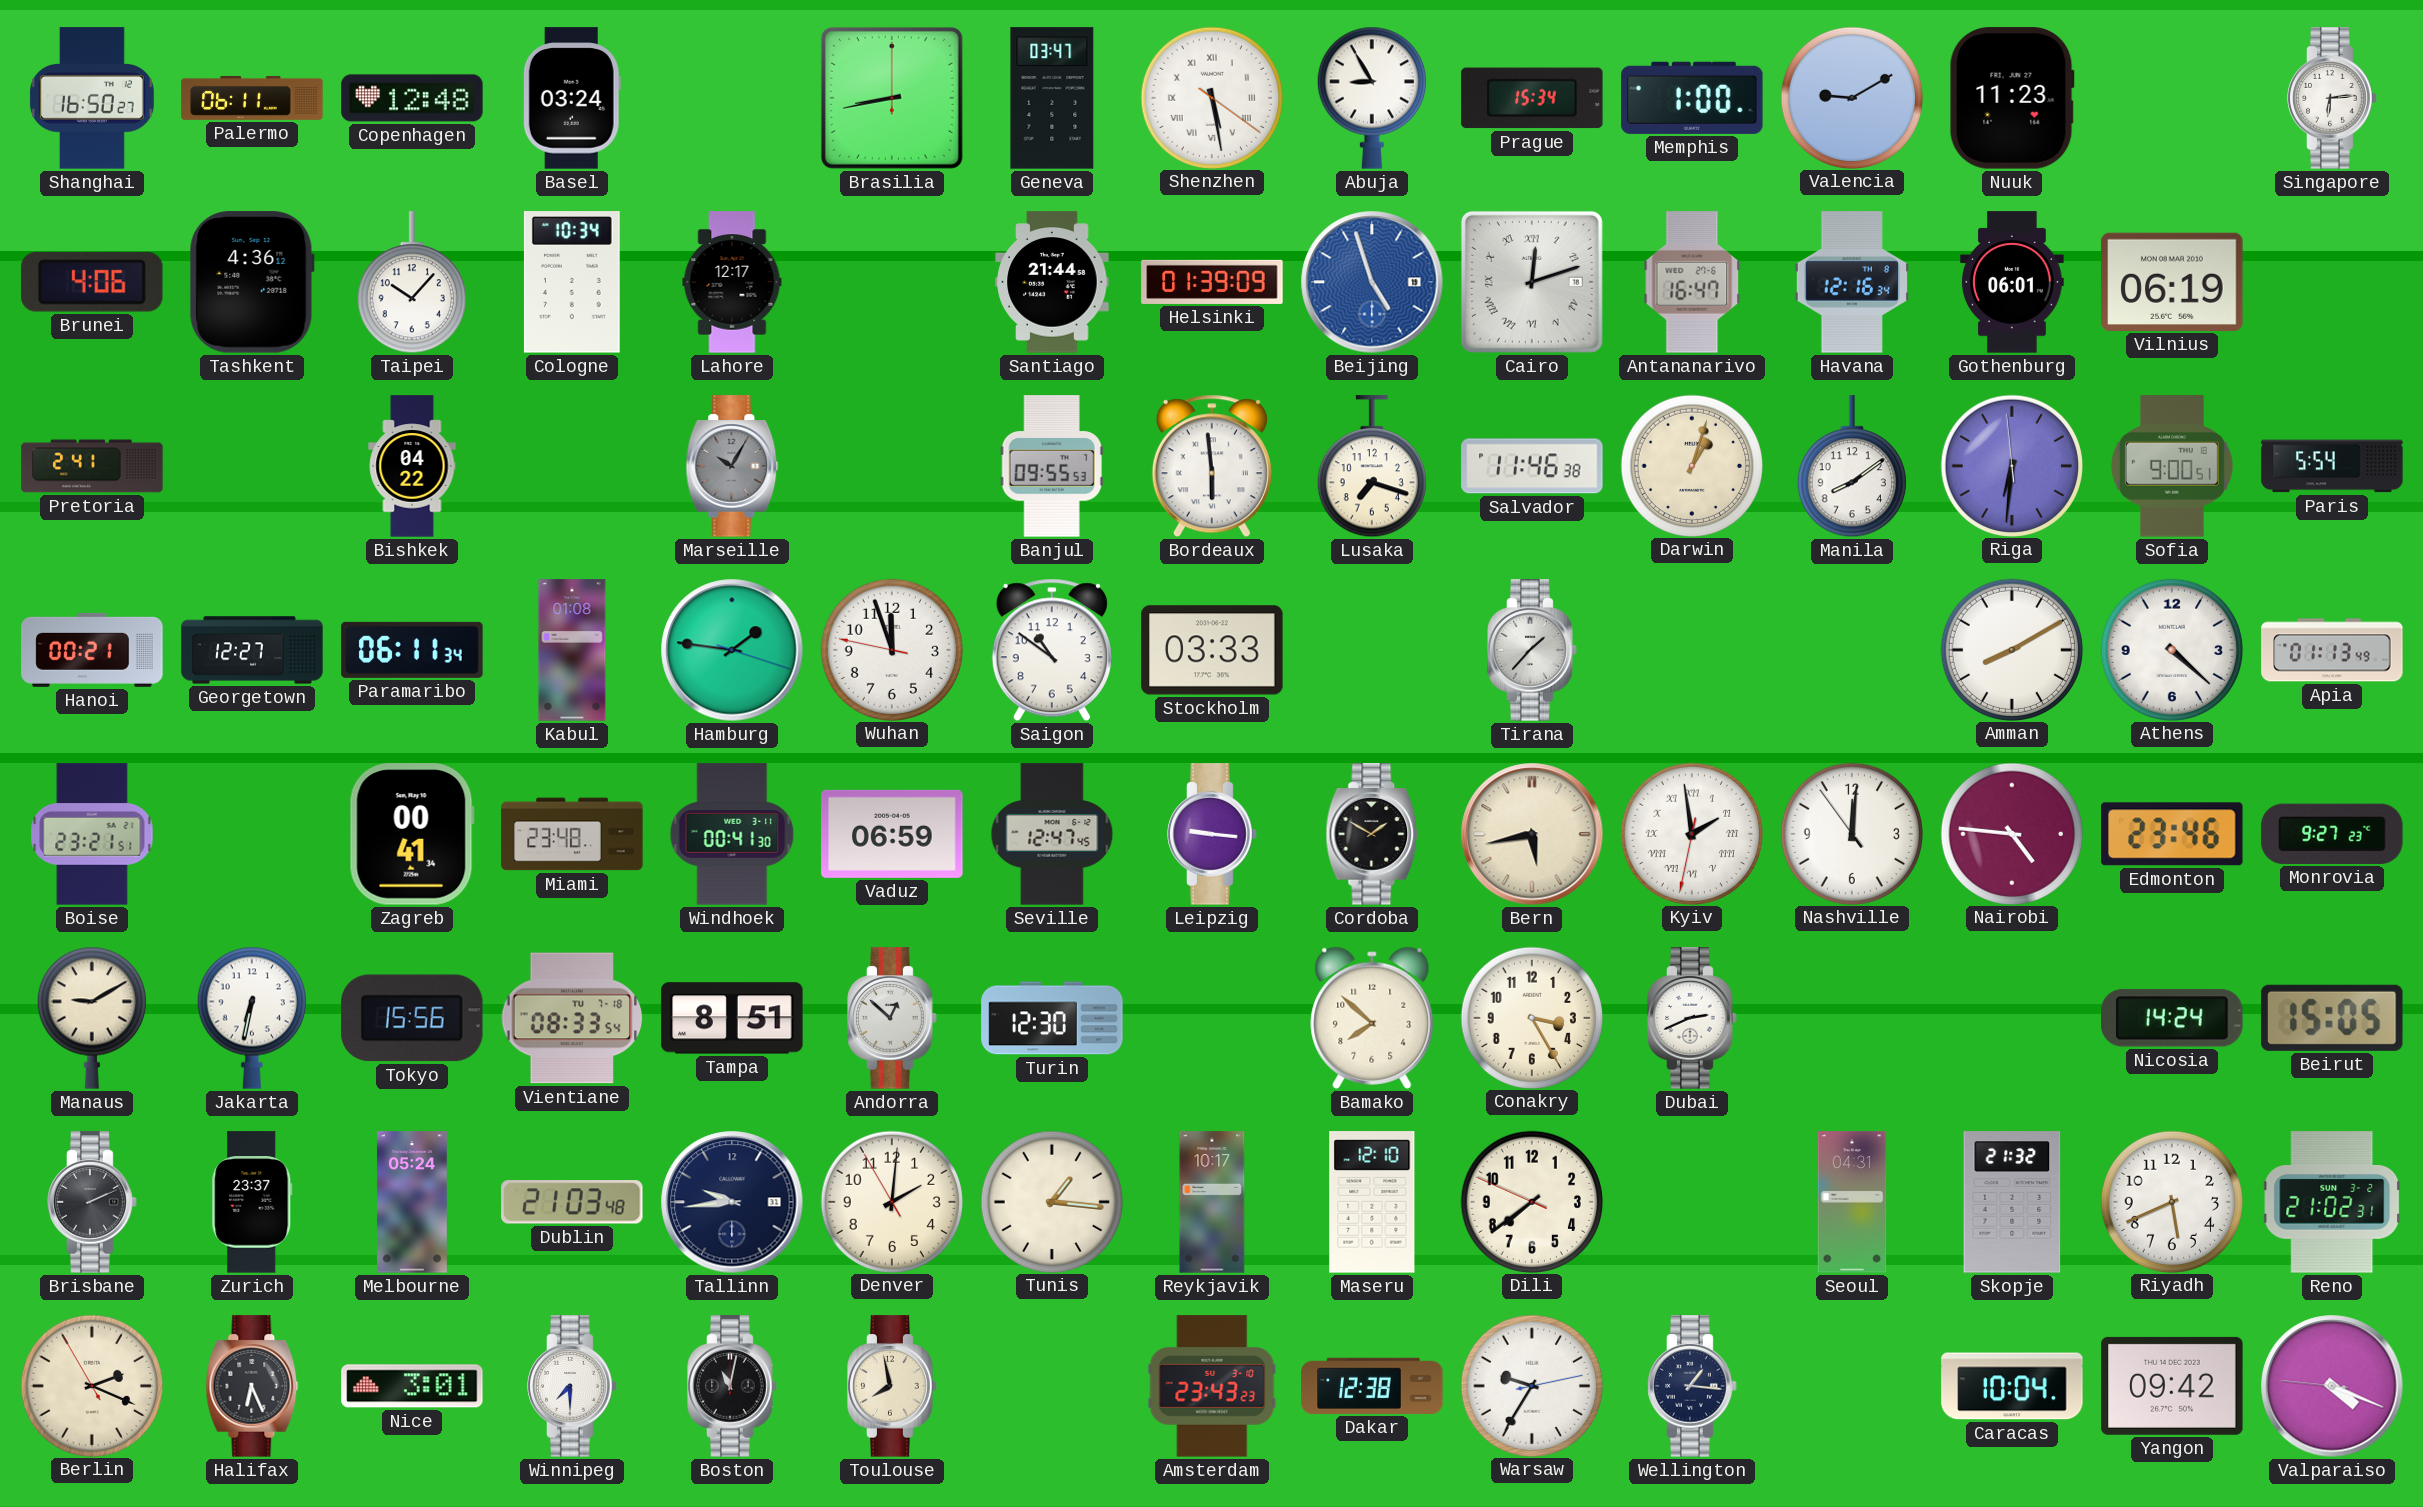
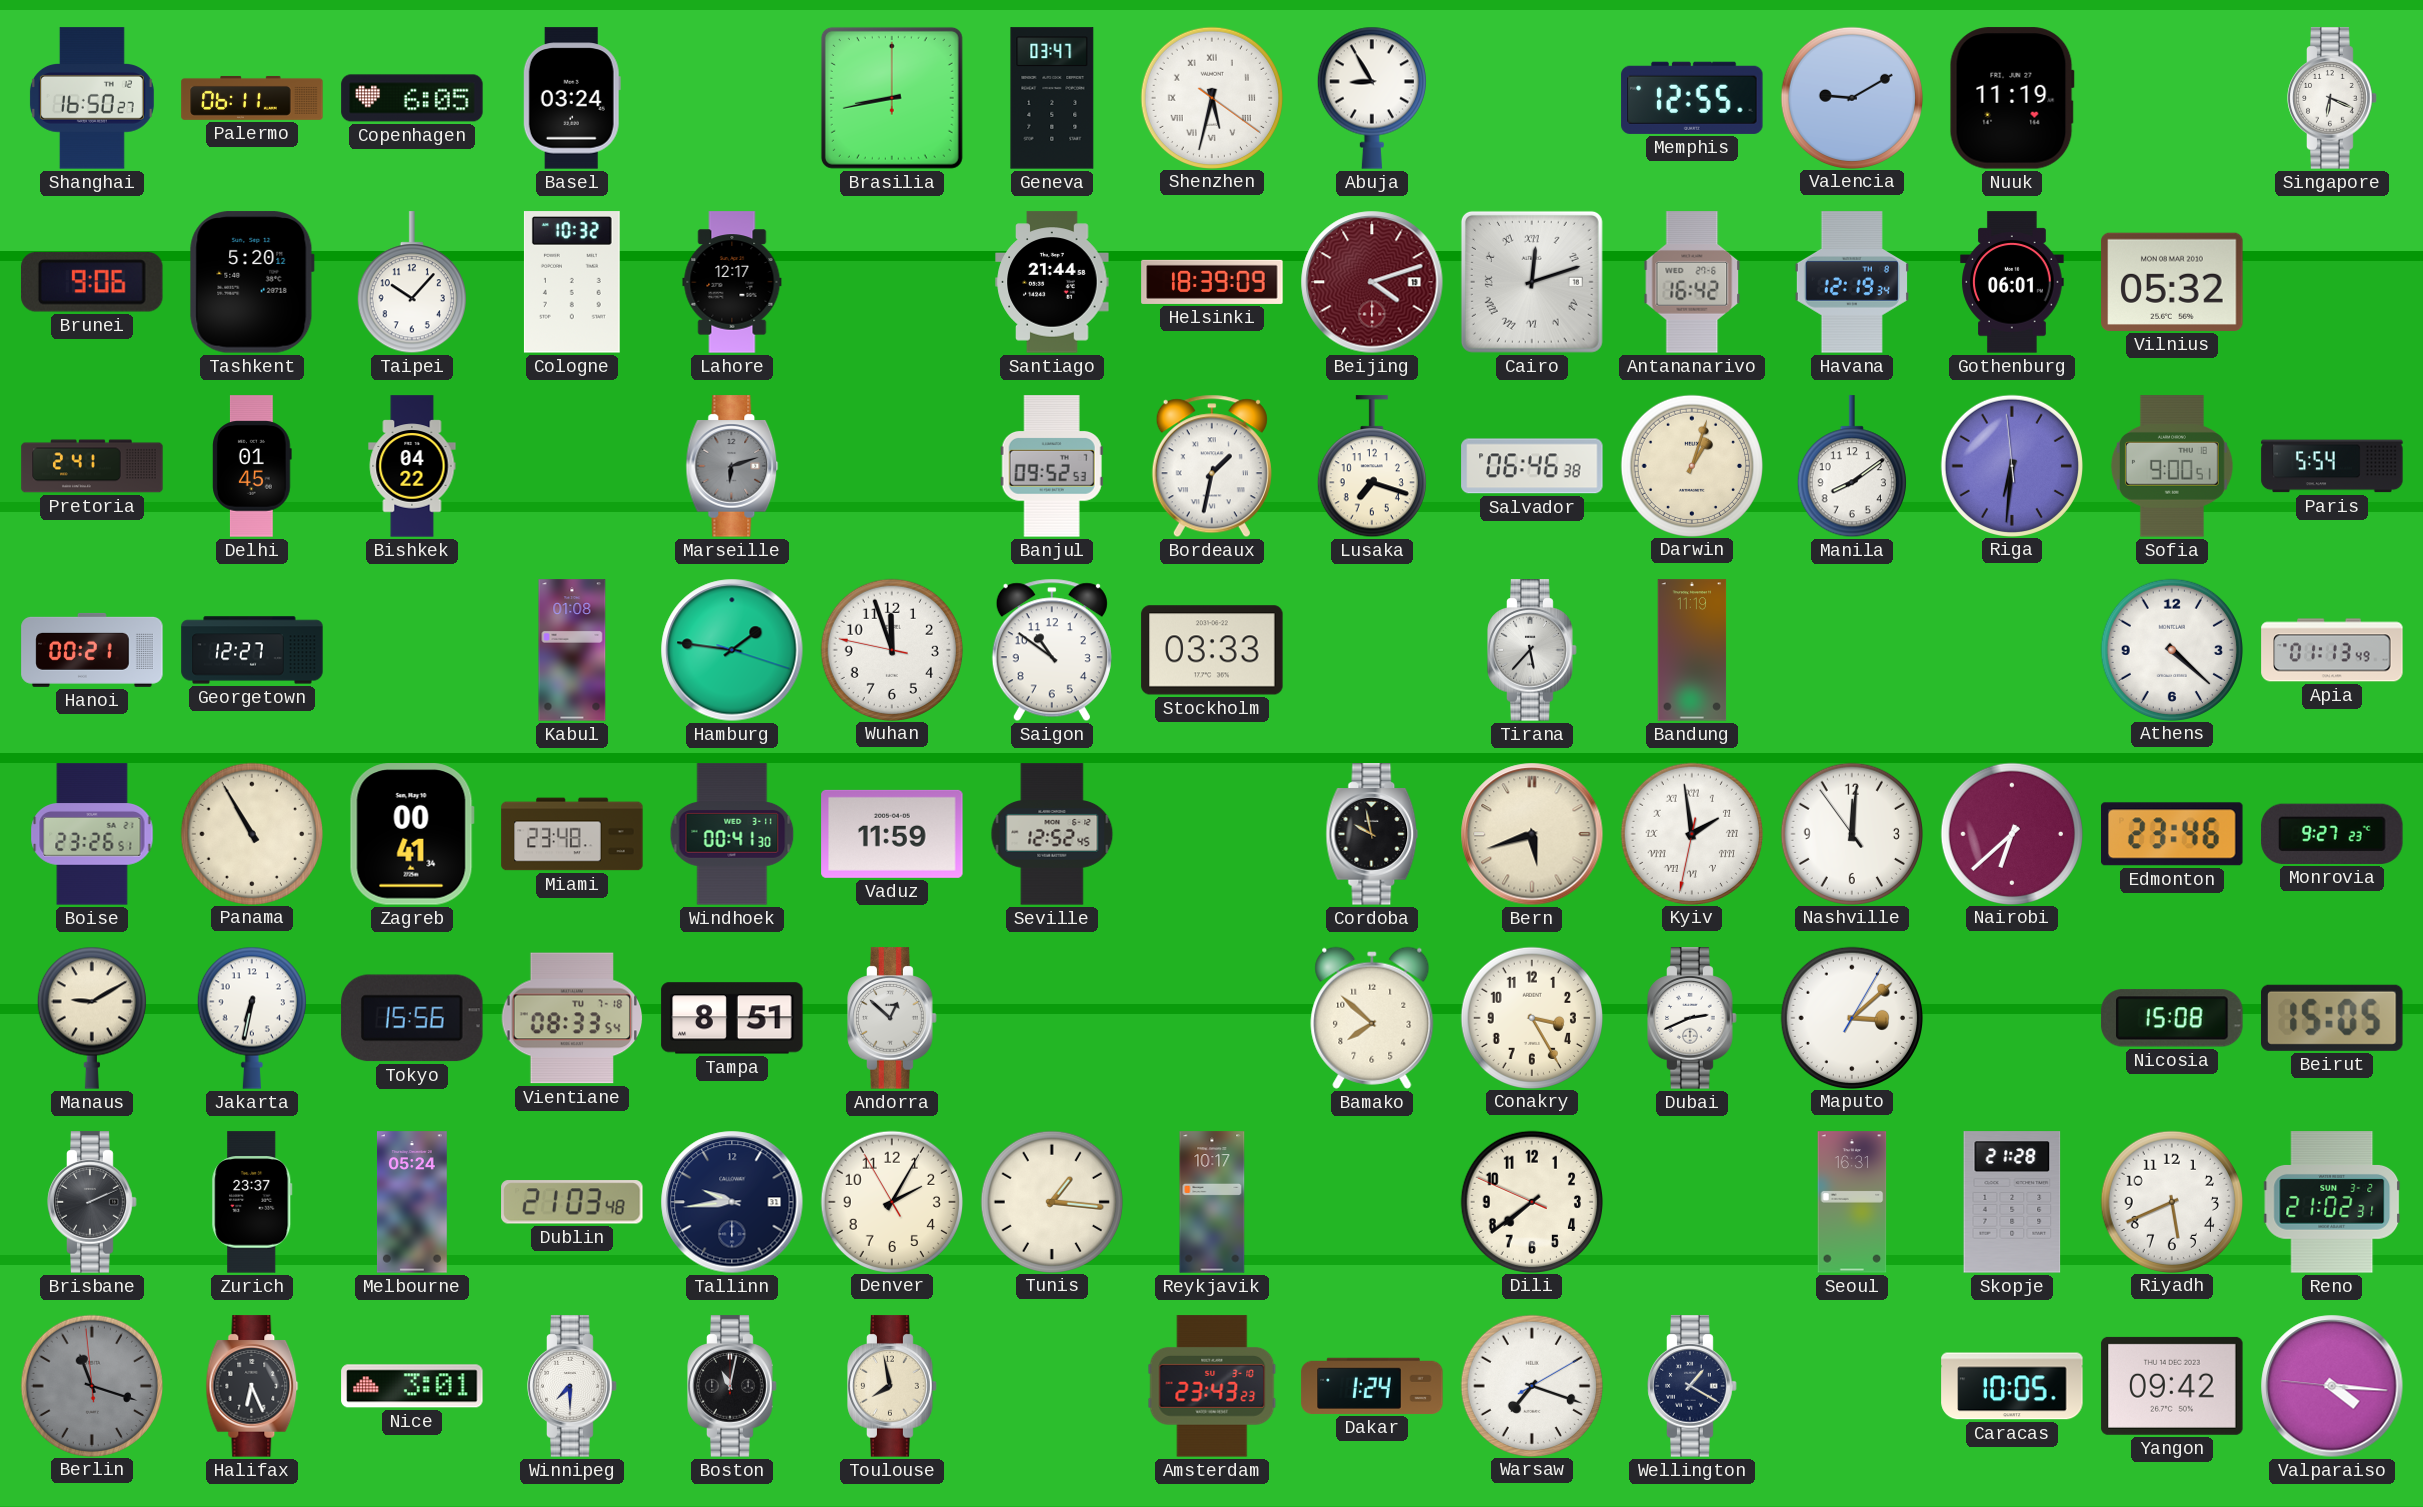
Copenhagen: 12:48 -> 6:05 (412, 98)
Shenzhen: 5:28 -> 5:32 (1211, 97)
Prague: 15:34 -> none (1532, 98)
Memphis: 1:00 -> 12:55 (1692, 98)
Nuuk: 11:23 -> 11:19 (2012, 98)
Singapore: 6:14 -> 6:19 (2332, 98)
Brunei: 4:06 -> 9:06 (93, 283)
Tashkent: 4:36 -> 5:20 (252, 282)
Cologne: 10:34 -> 10:32 (572, 282)
Helsinki: 01:39 -> 18:39 (1212, 282)
Beijing: 4:57 -> 4:12 (1372, 282)
Beijing dial: blue -> burgundy (1372, 282)
Antananarivo: 16:47 -> 16:42 (1692, 282)
Havana: 12:16 -> 12:19 (1852, 282)
Vilnius: 06:19 -> 05:32 (2172, 282)
Delhi: none -> 01:45 (252, 466)
Marseille: 10:05 -> 6:12 (732, 466)
Banjul: 09:55 -> 09:52 (1052, 466)
Bordeaux: 5:59 -> 1:32 (1212, 466)
Salvador: 11:46 -> 06:46 (1532, 466)
Paramaribo: 06:11 -> none (412, 650)
Tirana: 1:37 -> 5:37 (1532, 650)
Bandung: none -> 11:19 (1692, 650)
Amman: 8:10 -> none (2011, 649)
Boise: 23:21 -> 23:26 (92, 834)
Panama: none -> 10:55 (251, 833)
Vaduz: 06:59 -> 11:59 (892, 834)
Seville: 12:47 -> 12:52 (1052, 834)
Leipzig: 9:16 -> none (1212, 834)
Cordoba: 1:50 -> 9:58 (1372, 834)
Bern: 5:43 -> 5:42 (1532, 834)
Nairobi: 4:46 -> 6:38 (2011, 833)
Turin: 12:30 -> none (1052, 1018)
Maputo: none -> 3:08 (1851, 1017)
Nicosia: 14:24 -> 15:08 (2172, 1018)
Denver: 2:00 -> 2:04 (891, 1201)
Maseru: 12:10 -> none (1372, 1202)
Seoul: 04:31 -> 16:31 (1852, 1202)
Skopje: 21:32 -> 21:28 (2012, 1202)
Berlin: 2:18 -> 11:17 (91, 1385)
Berlin dial: cream -> grey (91, 1385)
Dakar: 12:38 -> 1:24 (1372, 1386)
Warsaw: 9:35 -> 7:18 (1531, 1385)
Wellington: 1:16 -> 1:20 (1692, 1386)
Caracas: 10:04 -> 10:05 (2012, 1386)
Valparaiso: 4:18 -> 4:15 (2332, 1386)
